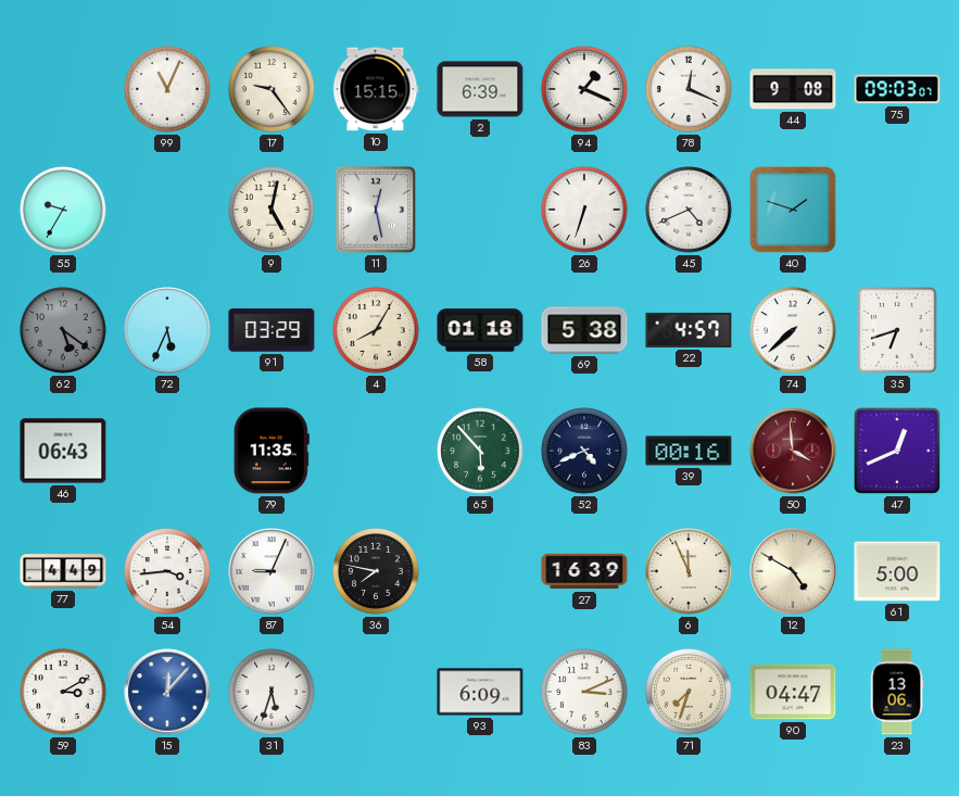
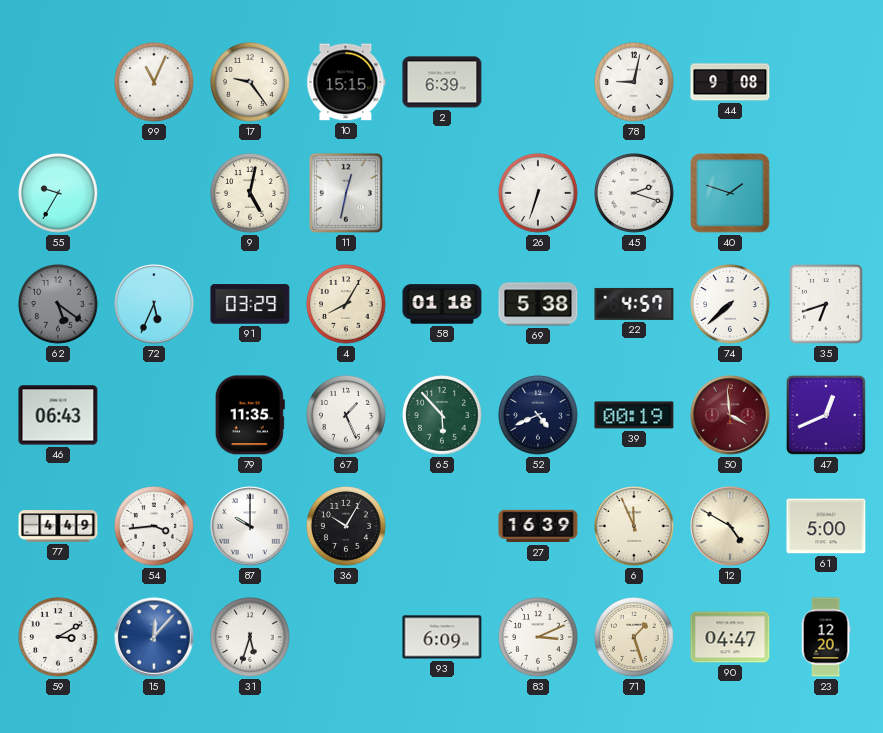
94: 1:19 -> none (584, 89)
78: 12:19 -> 9:02 (634, 82)
75: 09:03 -> none (897, 89)
11: 12:28 -> 12:32 (346, 193)
45: 4:41 -> 2:18 (634, 193)
67: none -> 1:26 (346, 415)
39: 00:16 -> 00:19 (634, 415)
87: 9:04 -> 10:00 (250, 526)
36: 7:47 -> 10:05 (346, 526)
71: 7:33 -> 1:27 (634, 637)
23: 13:06 -> 12:20 (826, 637)
